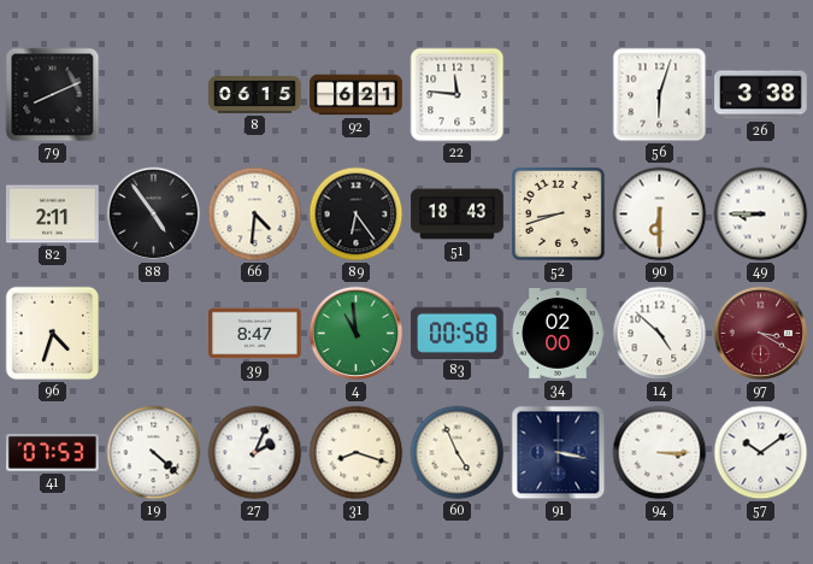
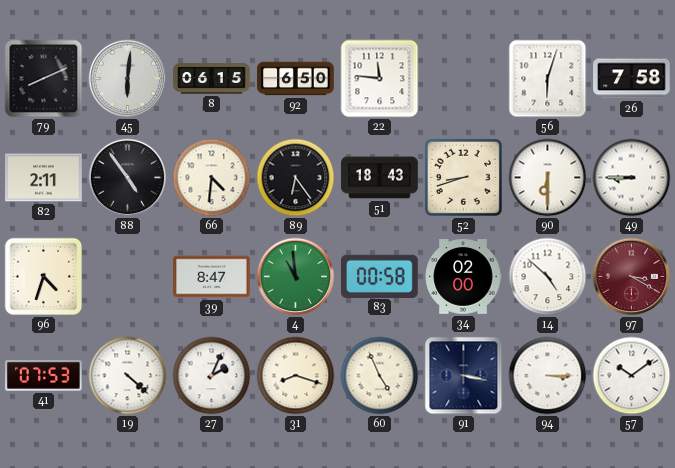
45: none -> 6:01 (128, 79)
92: 6:21 -> 6:50 (296, 79)
26: 3:38 -> 7:58 (632, 79)
